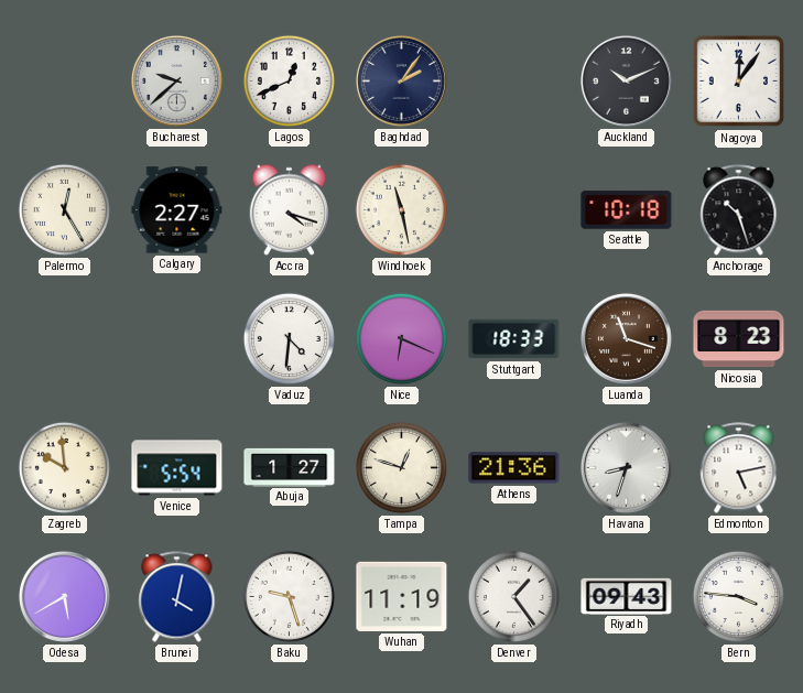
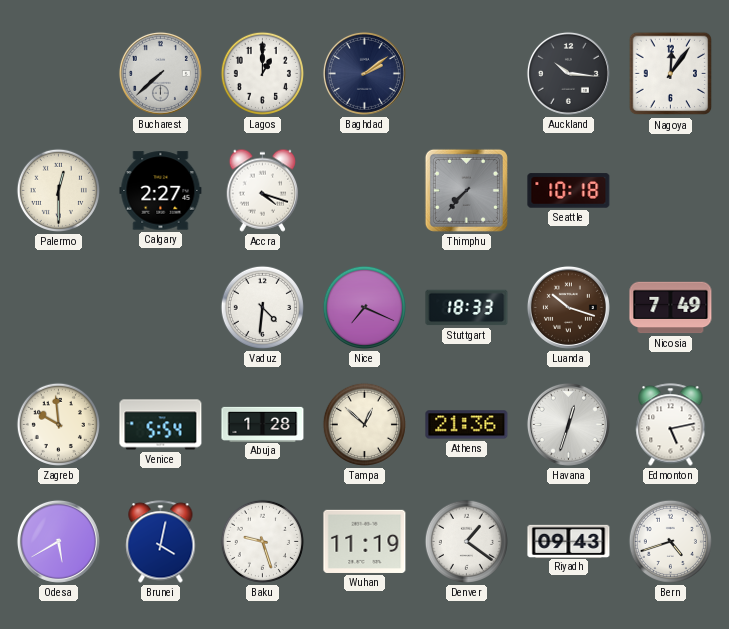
Bucharest: 9:38 -> 7:38 (160, 73)
Lagos: 12:41 -> 1:00 (262, 73)
Baghdad: 2:06 -> 2:09 (364, 73)
Auckland: 10:11 -> 10:16 (568, 73)
Palermo: 12:25 -> 12:30 (58, 190)
Windhoek: 11:28 -> none (401, 209)
Thimphu: none -> 7:37 (466, 190)
Anchorage: 10:27 -> none (739, 210)
Nice: 6:19 -> 7:19 (364, 307)
Luanda: 11:18 -> 10:18 (568, 307)
Nicosia: 8:23 -> 7:49 (671, 308)
Abuja: 1:27 -> 1:28 (263, 424)
Tampa: 12:48 -> 12:52 (364, 424)
Havana: 8:33 -> 12:33 (568, 424)
Denver: 1:24 -> 1:21 (466, 541)
Bern: 3:46 -> 4:42 (670, 541)
